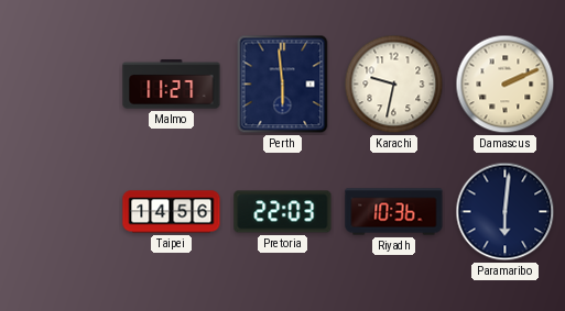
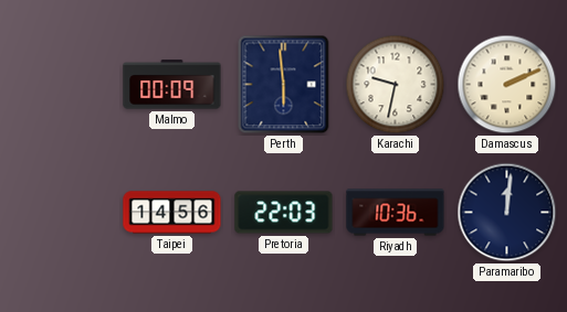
Malmo: 11:27 -> 00:09 (172, 85)
Paramaribo: 6:01 -> 12:01 (507, 213)
